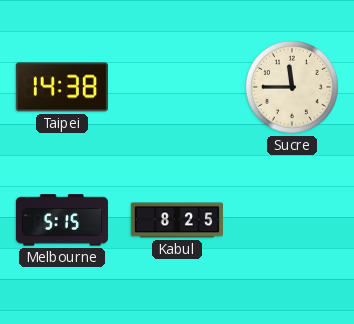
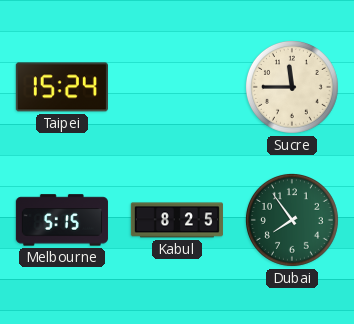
Taipei: 14:38 -> 15:24 (62, 87)
Dubai: none -> 7:54 (292, 220)
